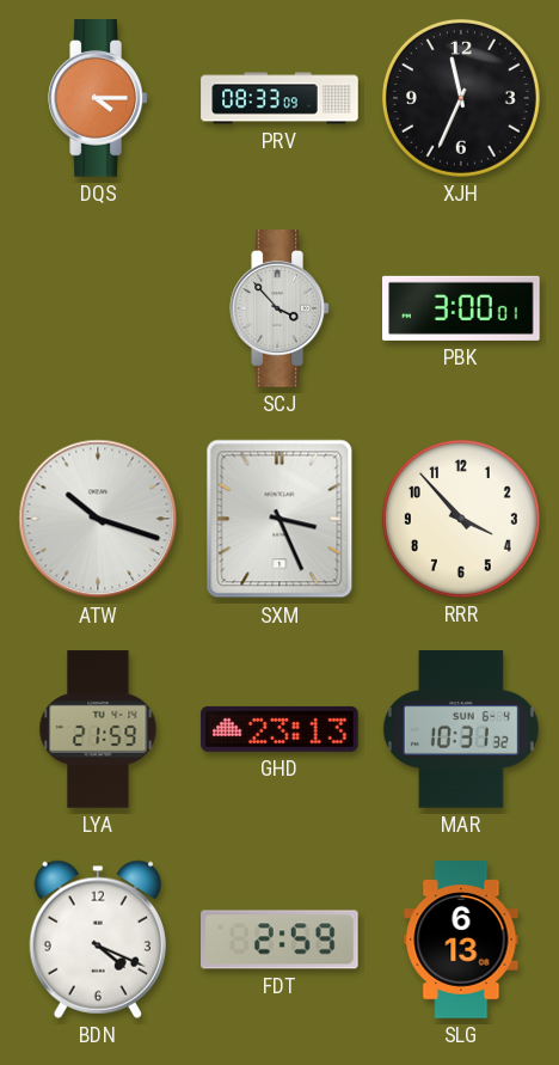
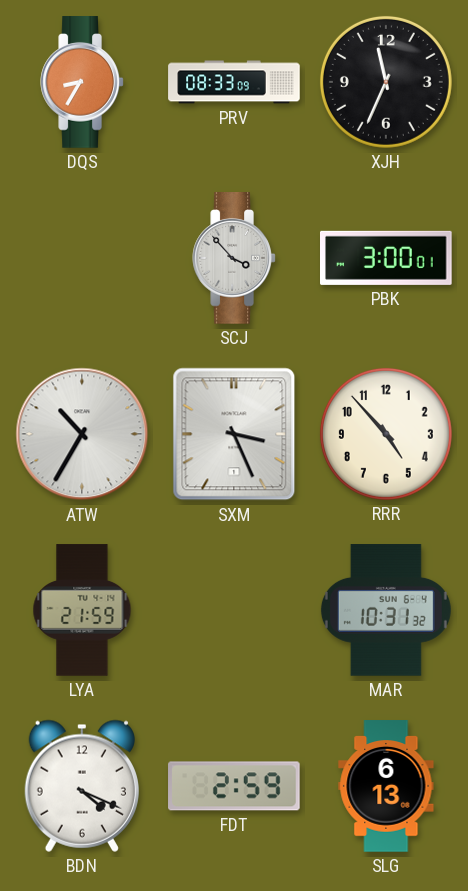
DQS: 4:15 -> 8:35 (82, 82)
ATW: 10:18 -> 10:35 (82, 434)
RRR: 3:53 -> 4:53 (386, 434)
GHD: 23:13 -> none (279, 729)
